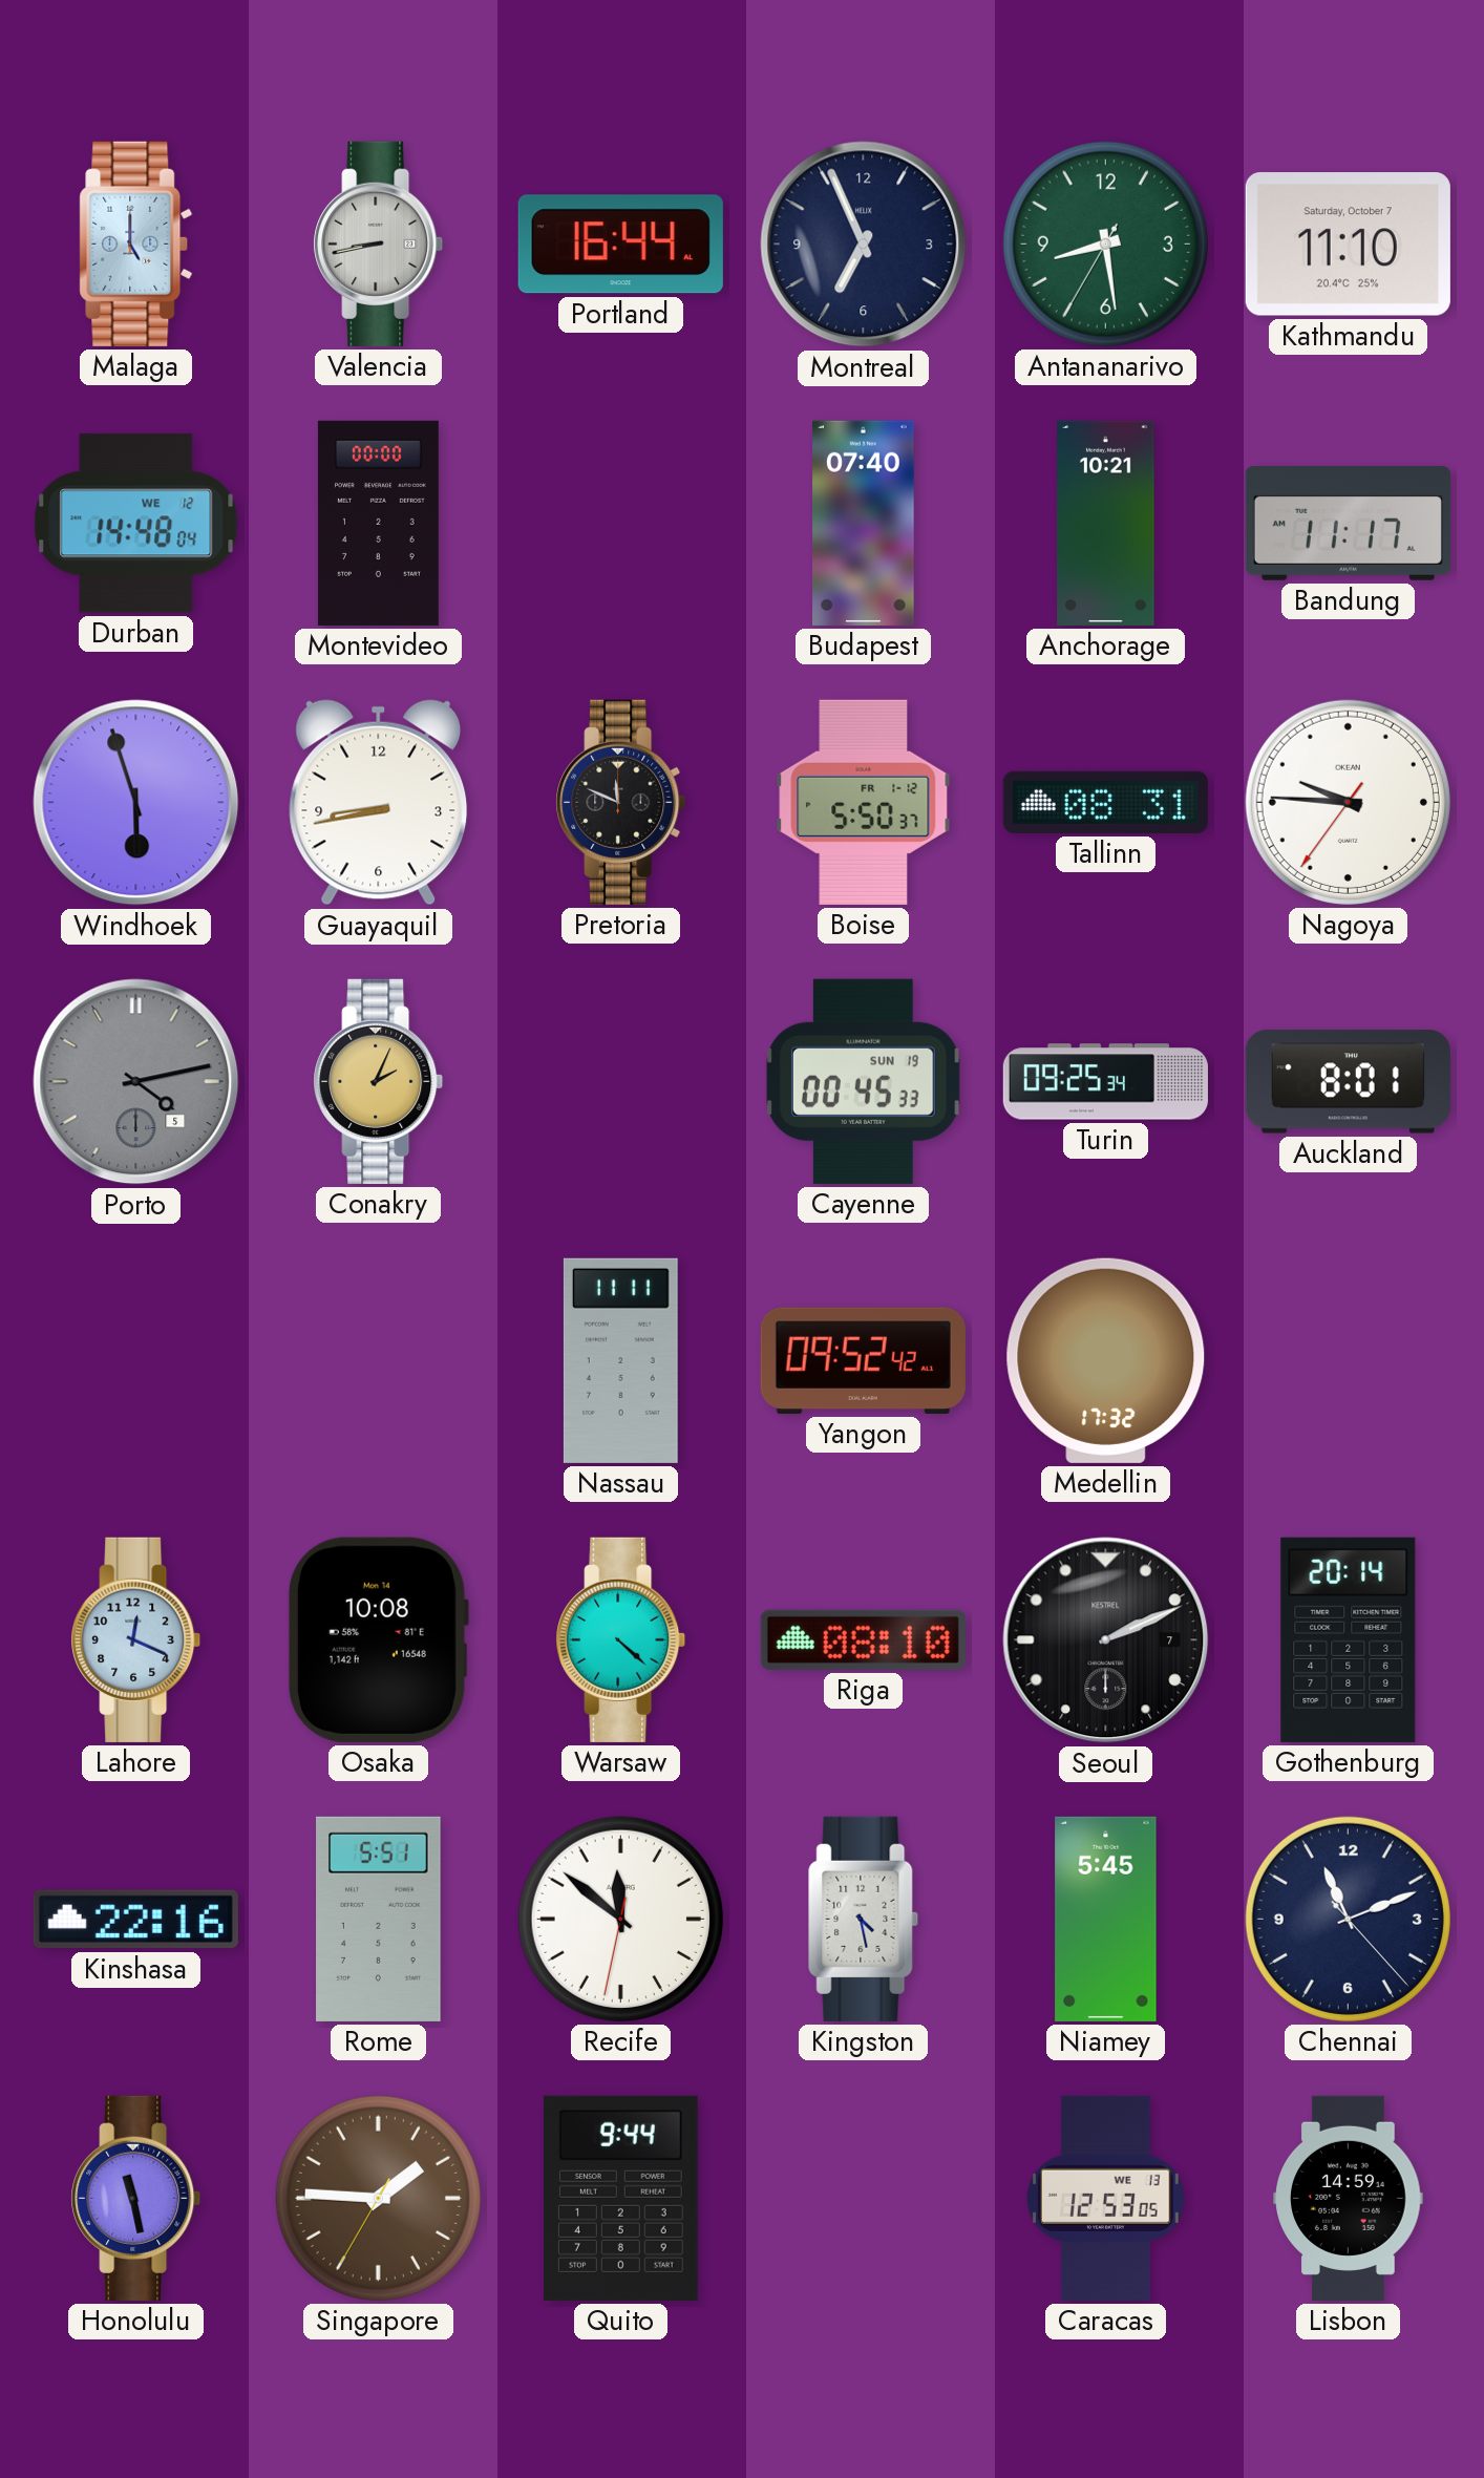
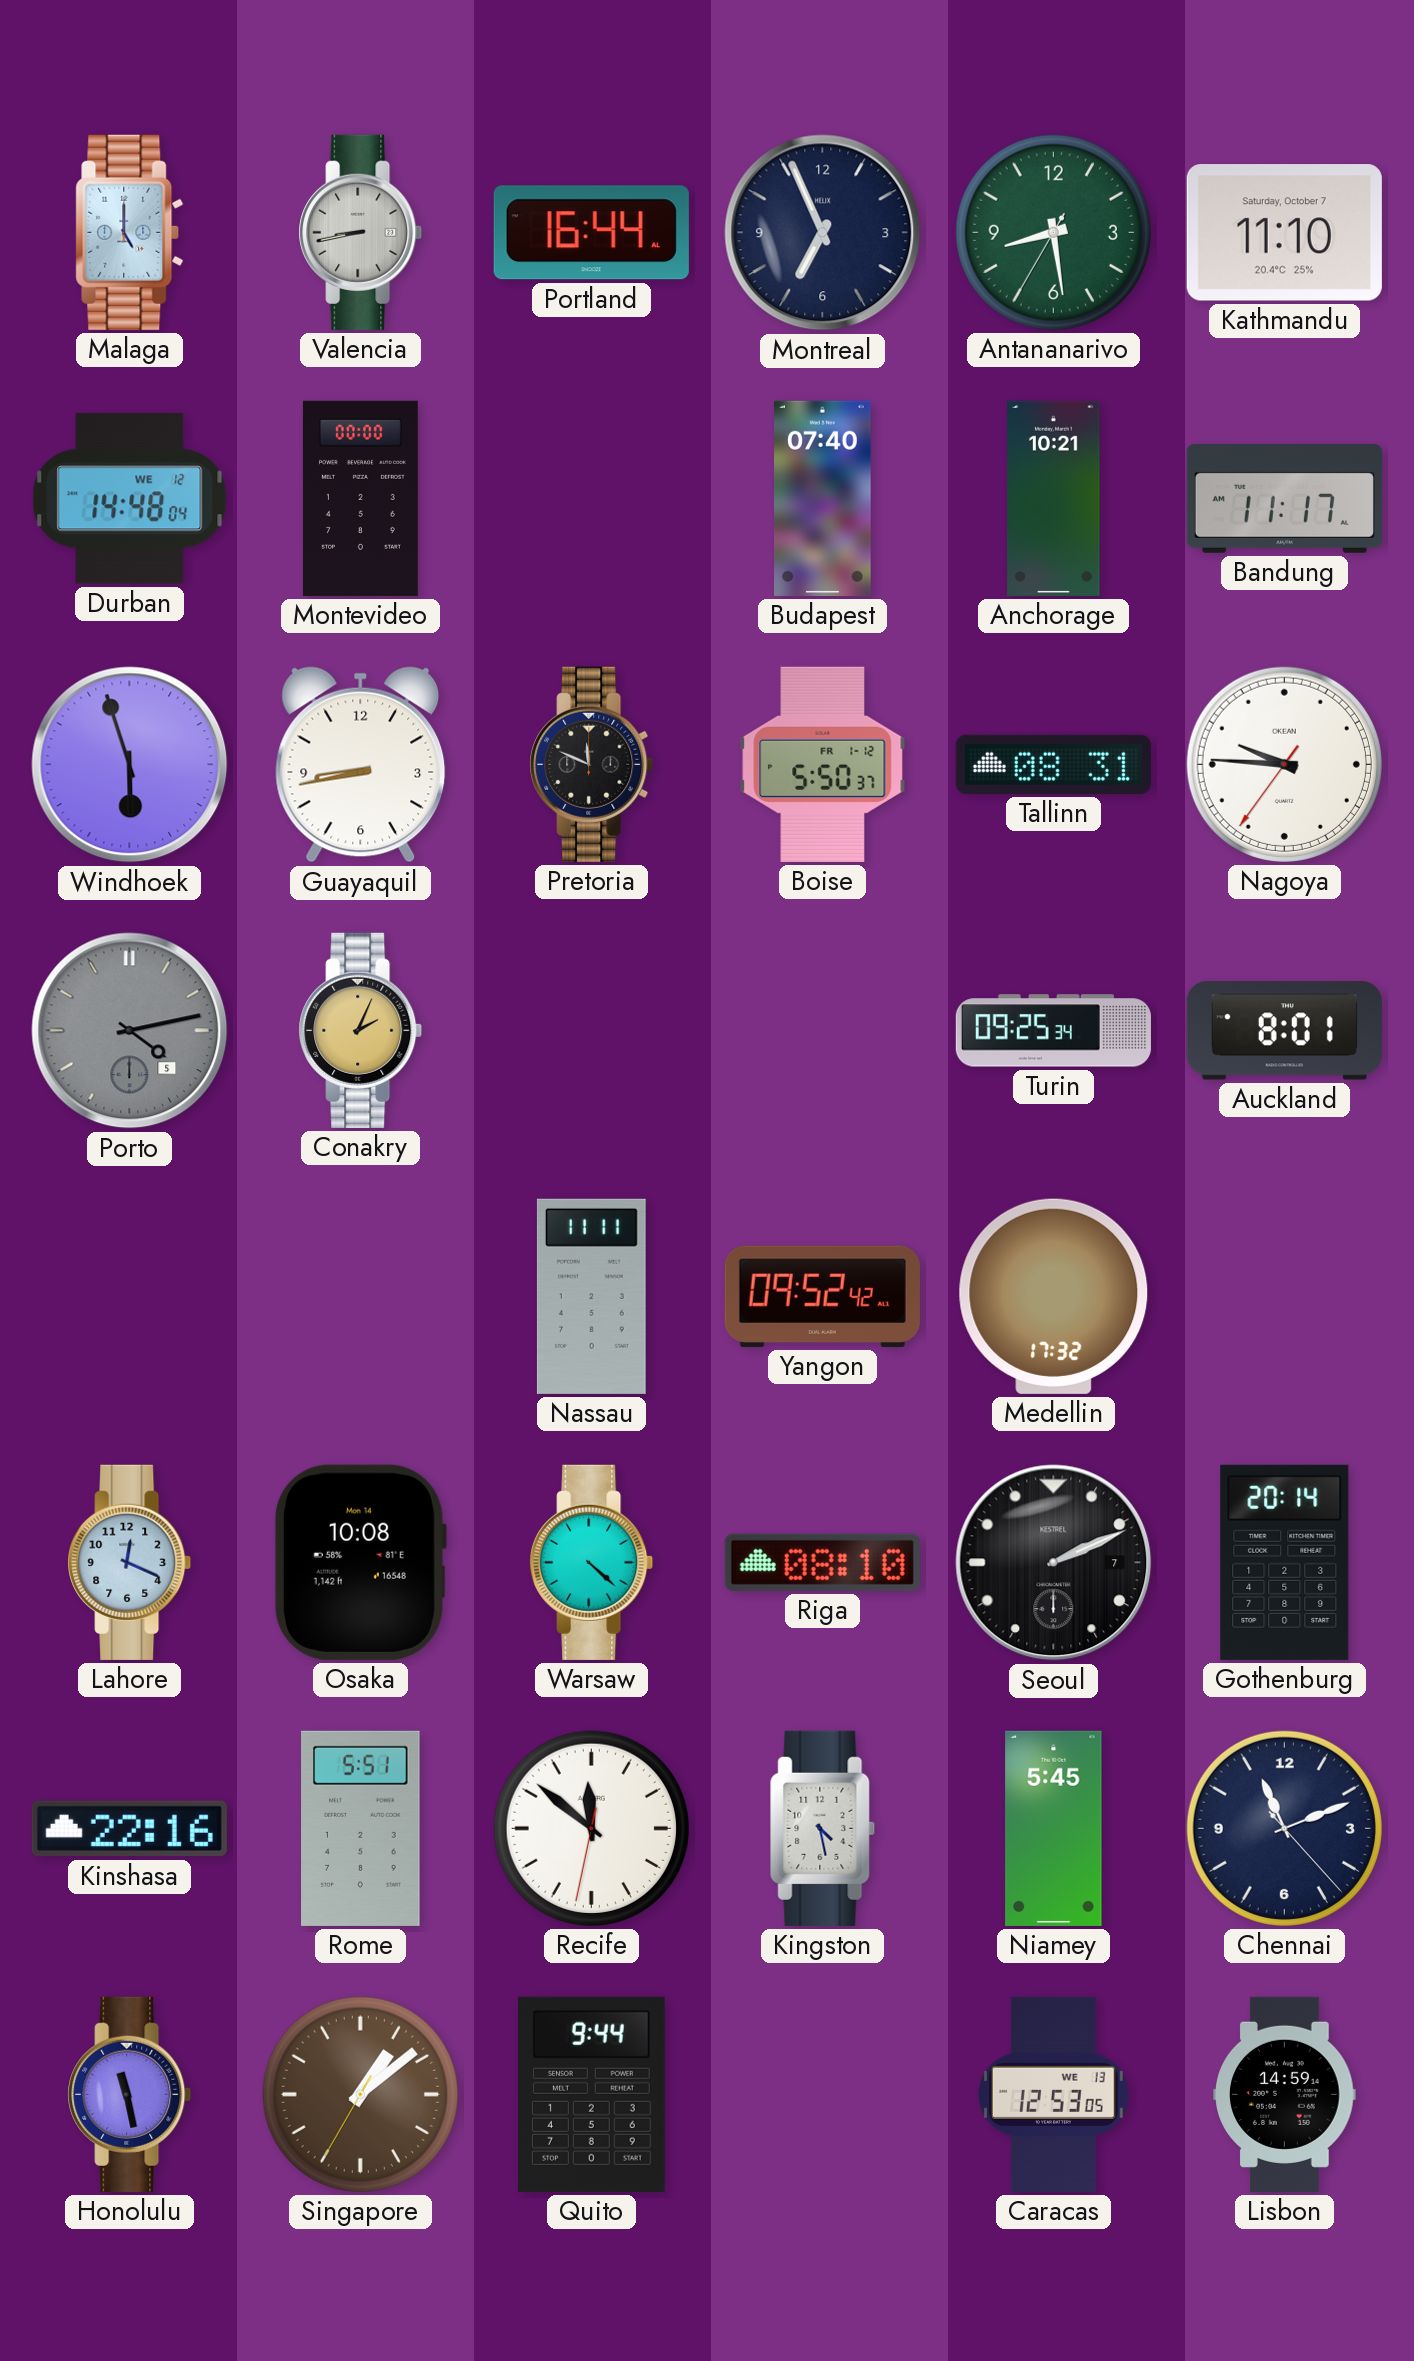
Cayenne: 00:45 -> none (863, 1081)
Singapore: 1:45 -> 1:08 (360, 2094)
